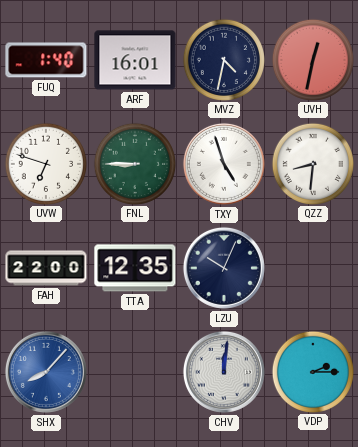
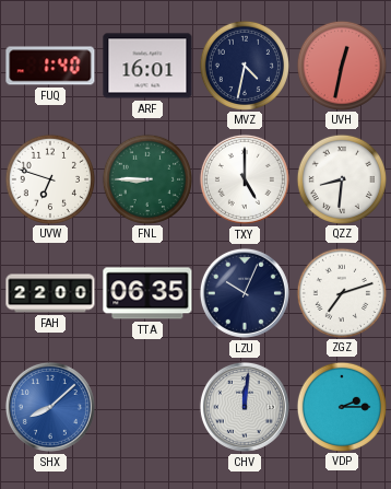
TXY: 4:57 -> 5:00 (245, 179)
TTA: 12:35 -> 06:35 (147, 293)
ZGZ: none -> 7:12 (341, 292)
SHX: 8:07 -> 8:08 (50, 407)
